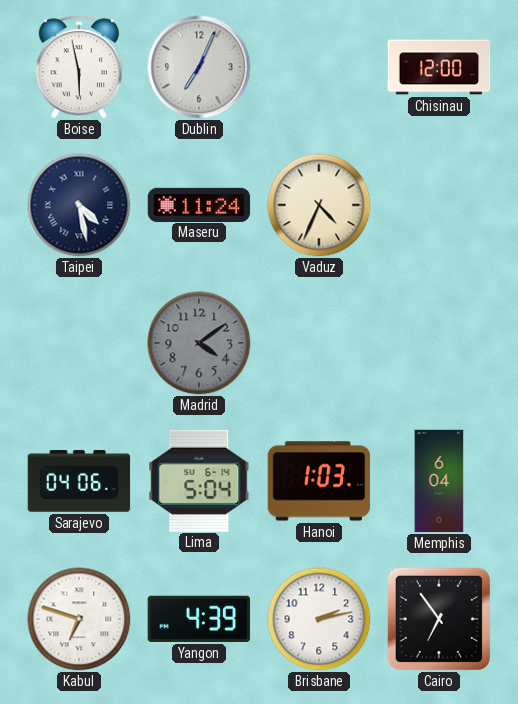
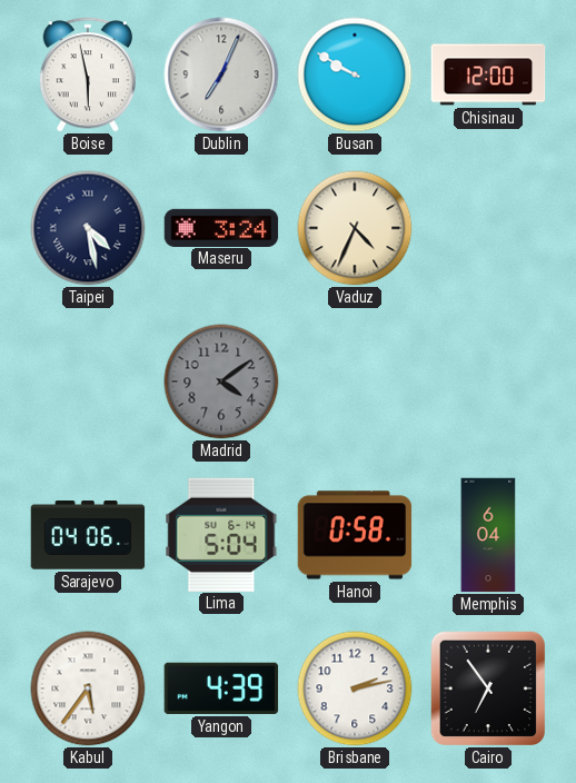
Busan: none -> 9:50 (355, 75)
Maseru: 11:24 -> 3:24 (221, 227)
Hanoi: 1:03 -> 0:58 (355, 535)
Kabul: 6:48 -> 5:36 (88, 688)
